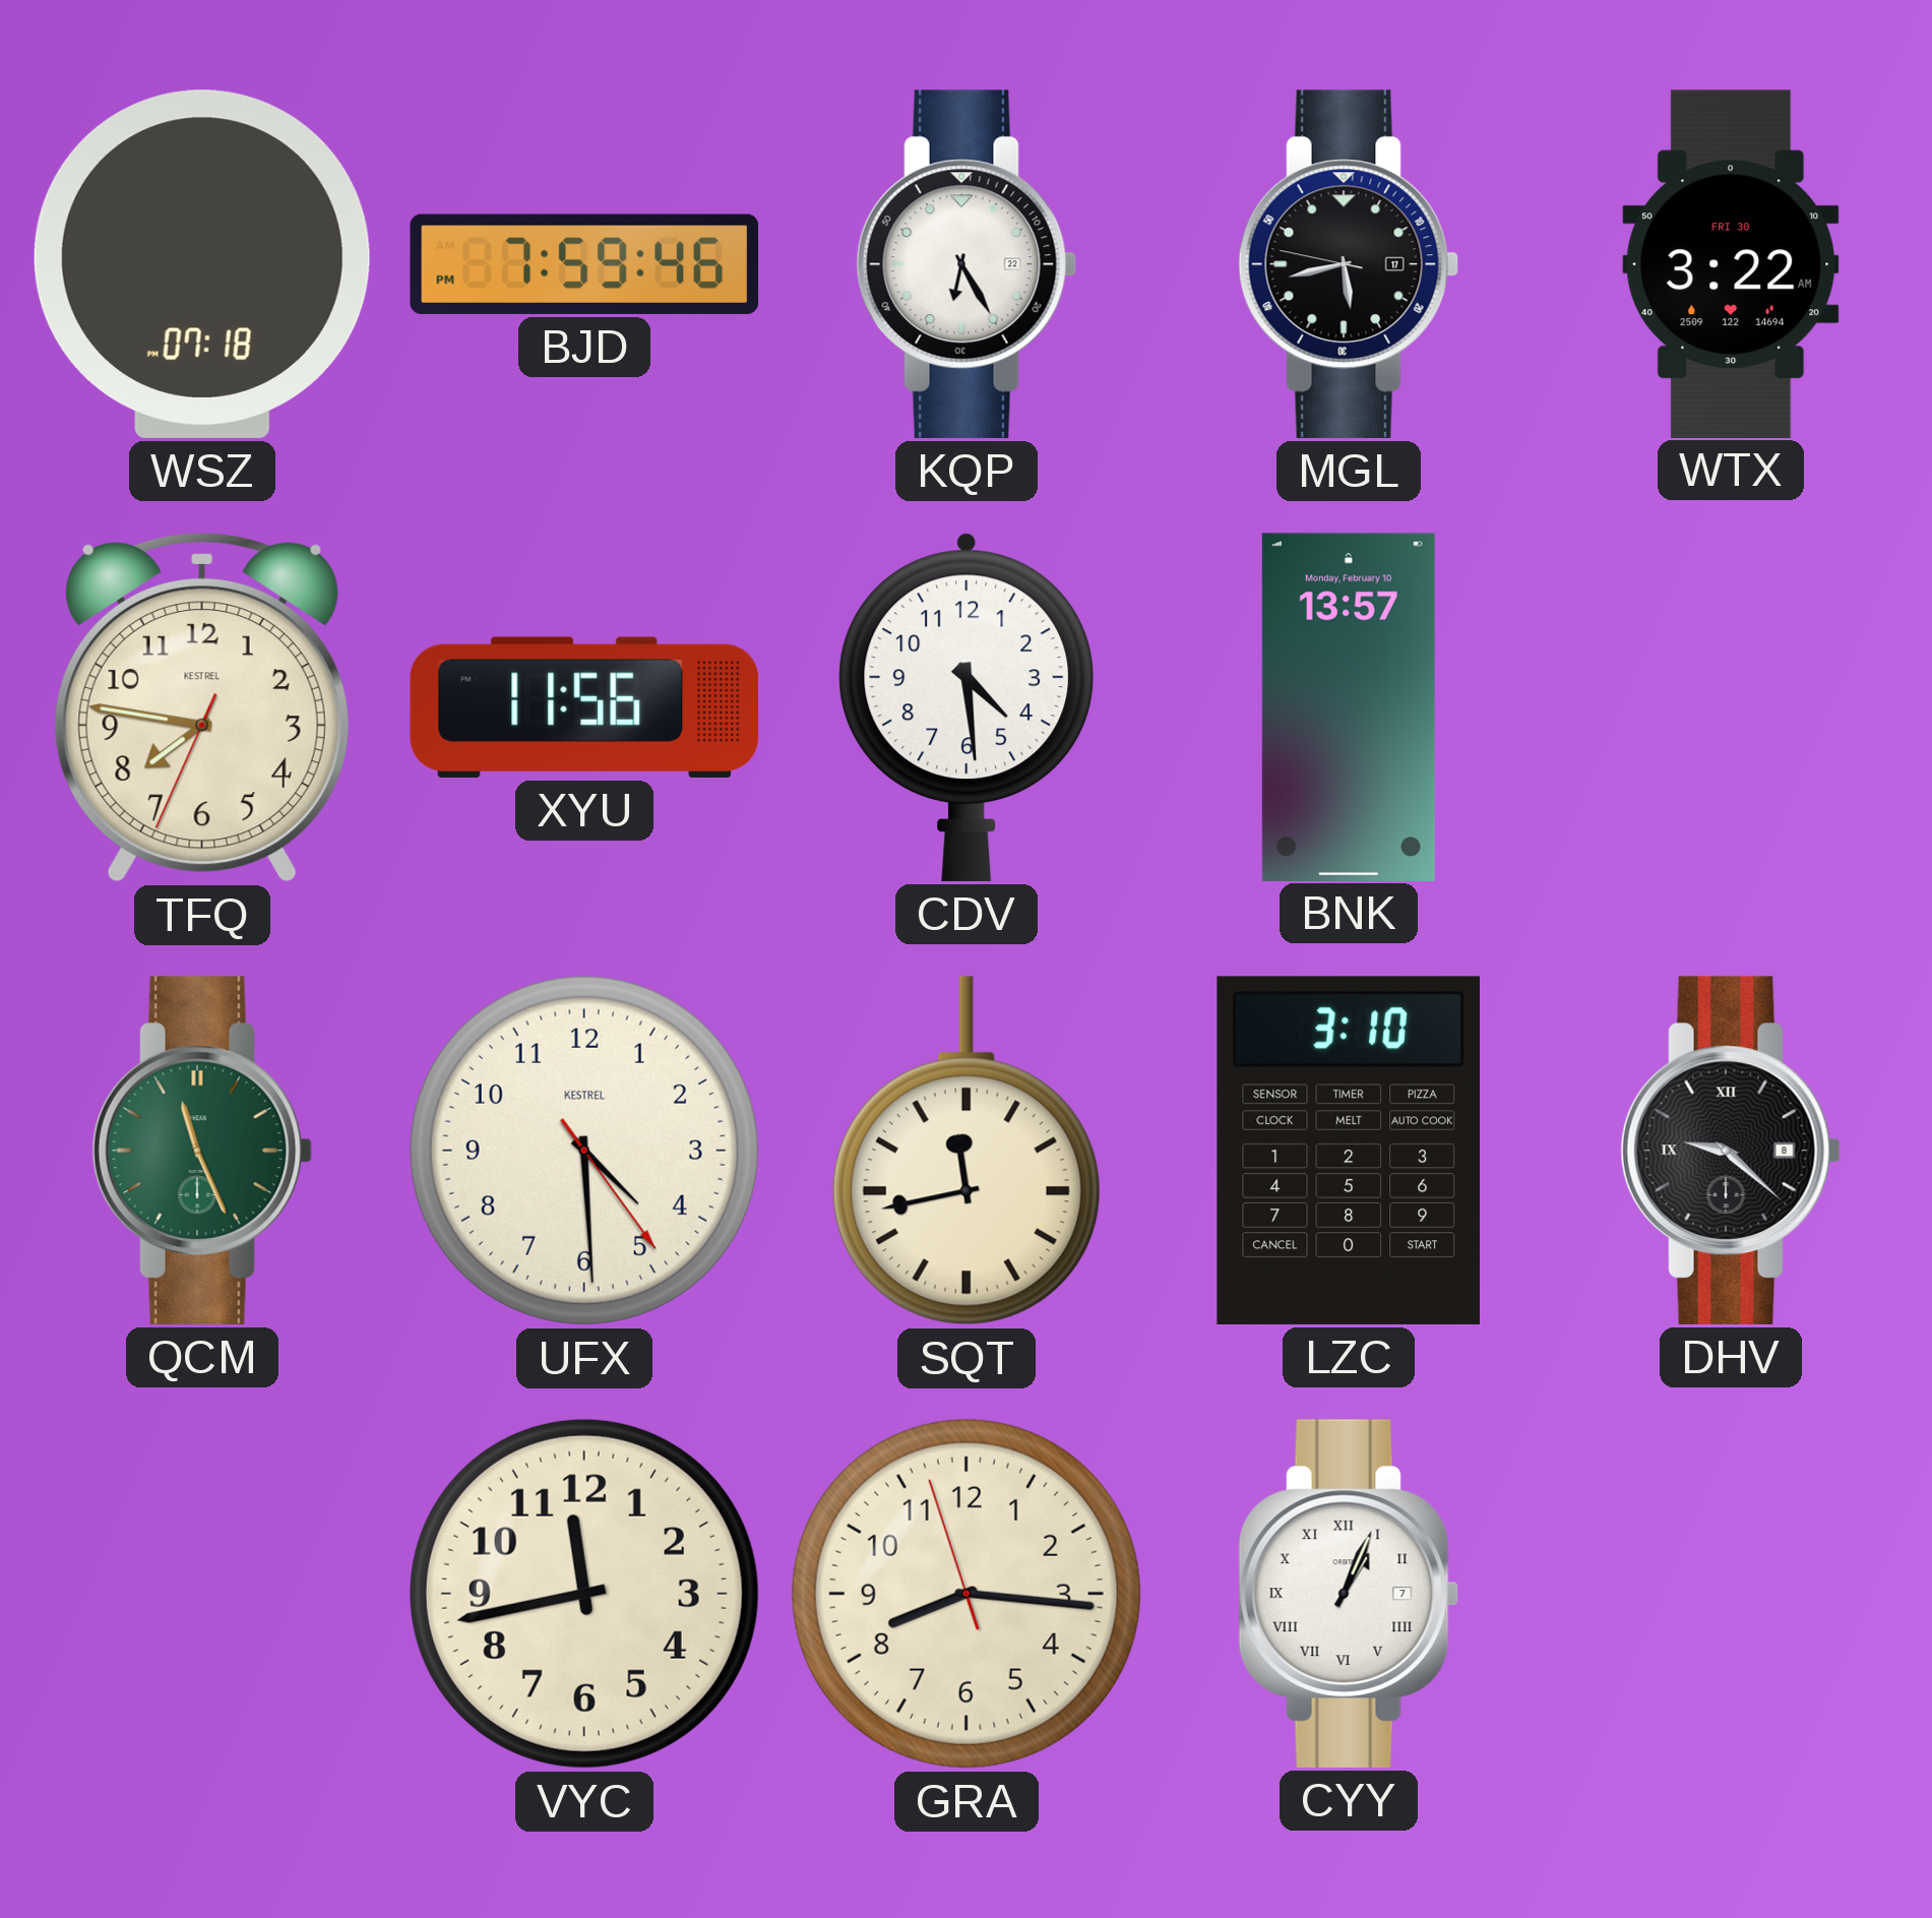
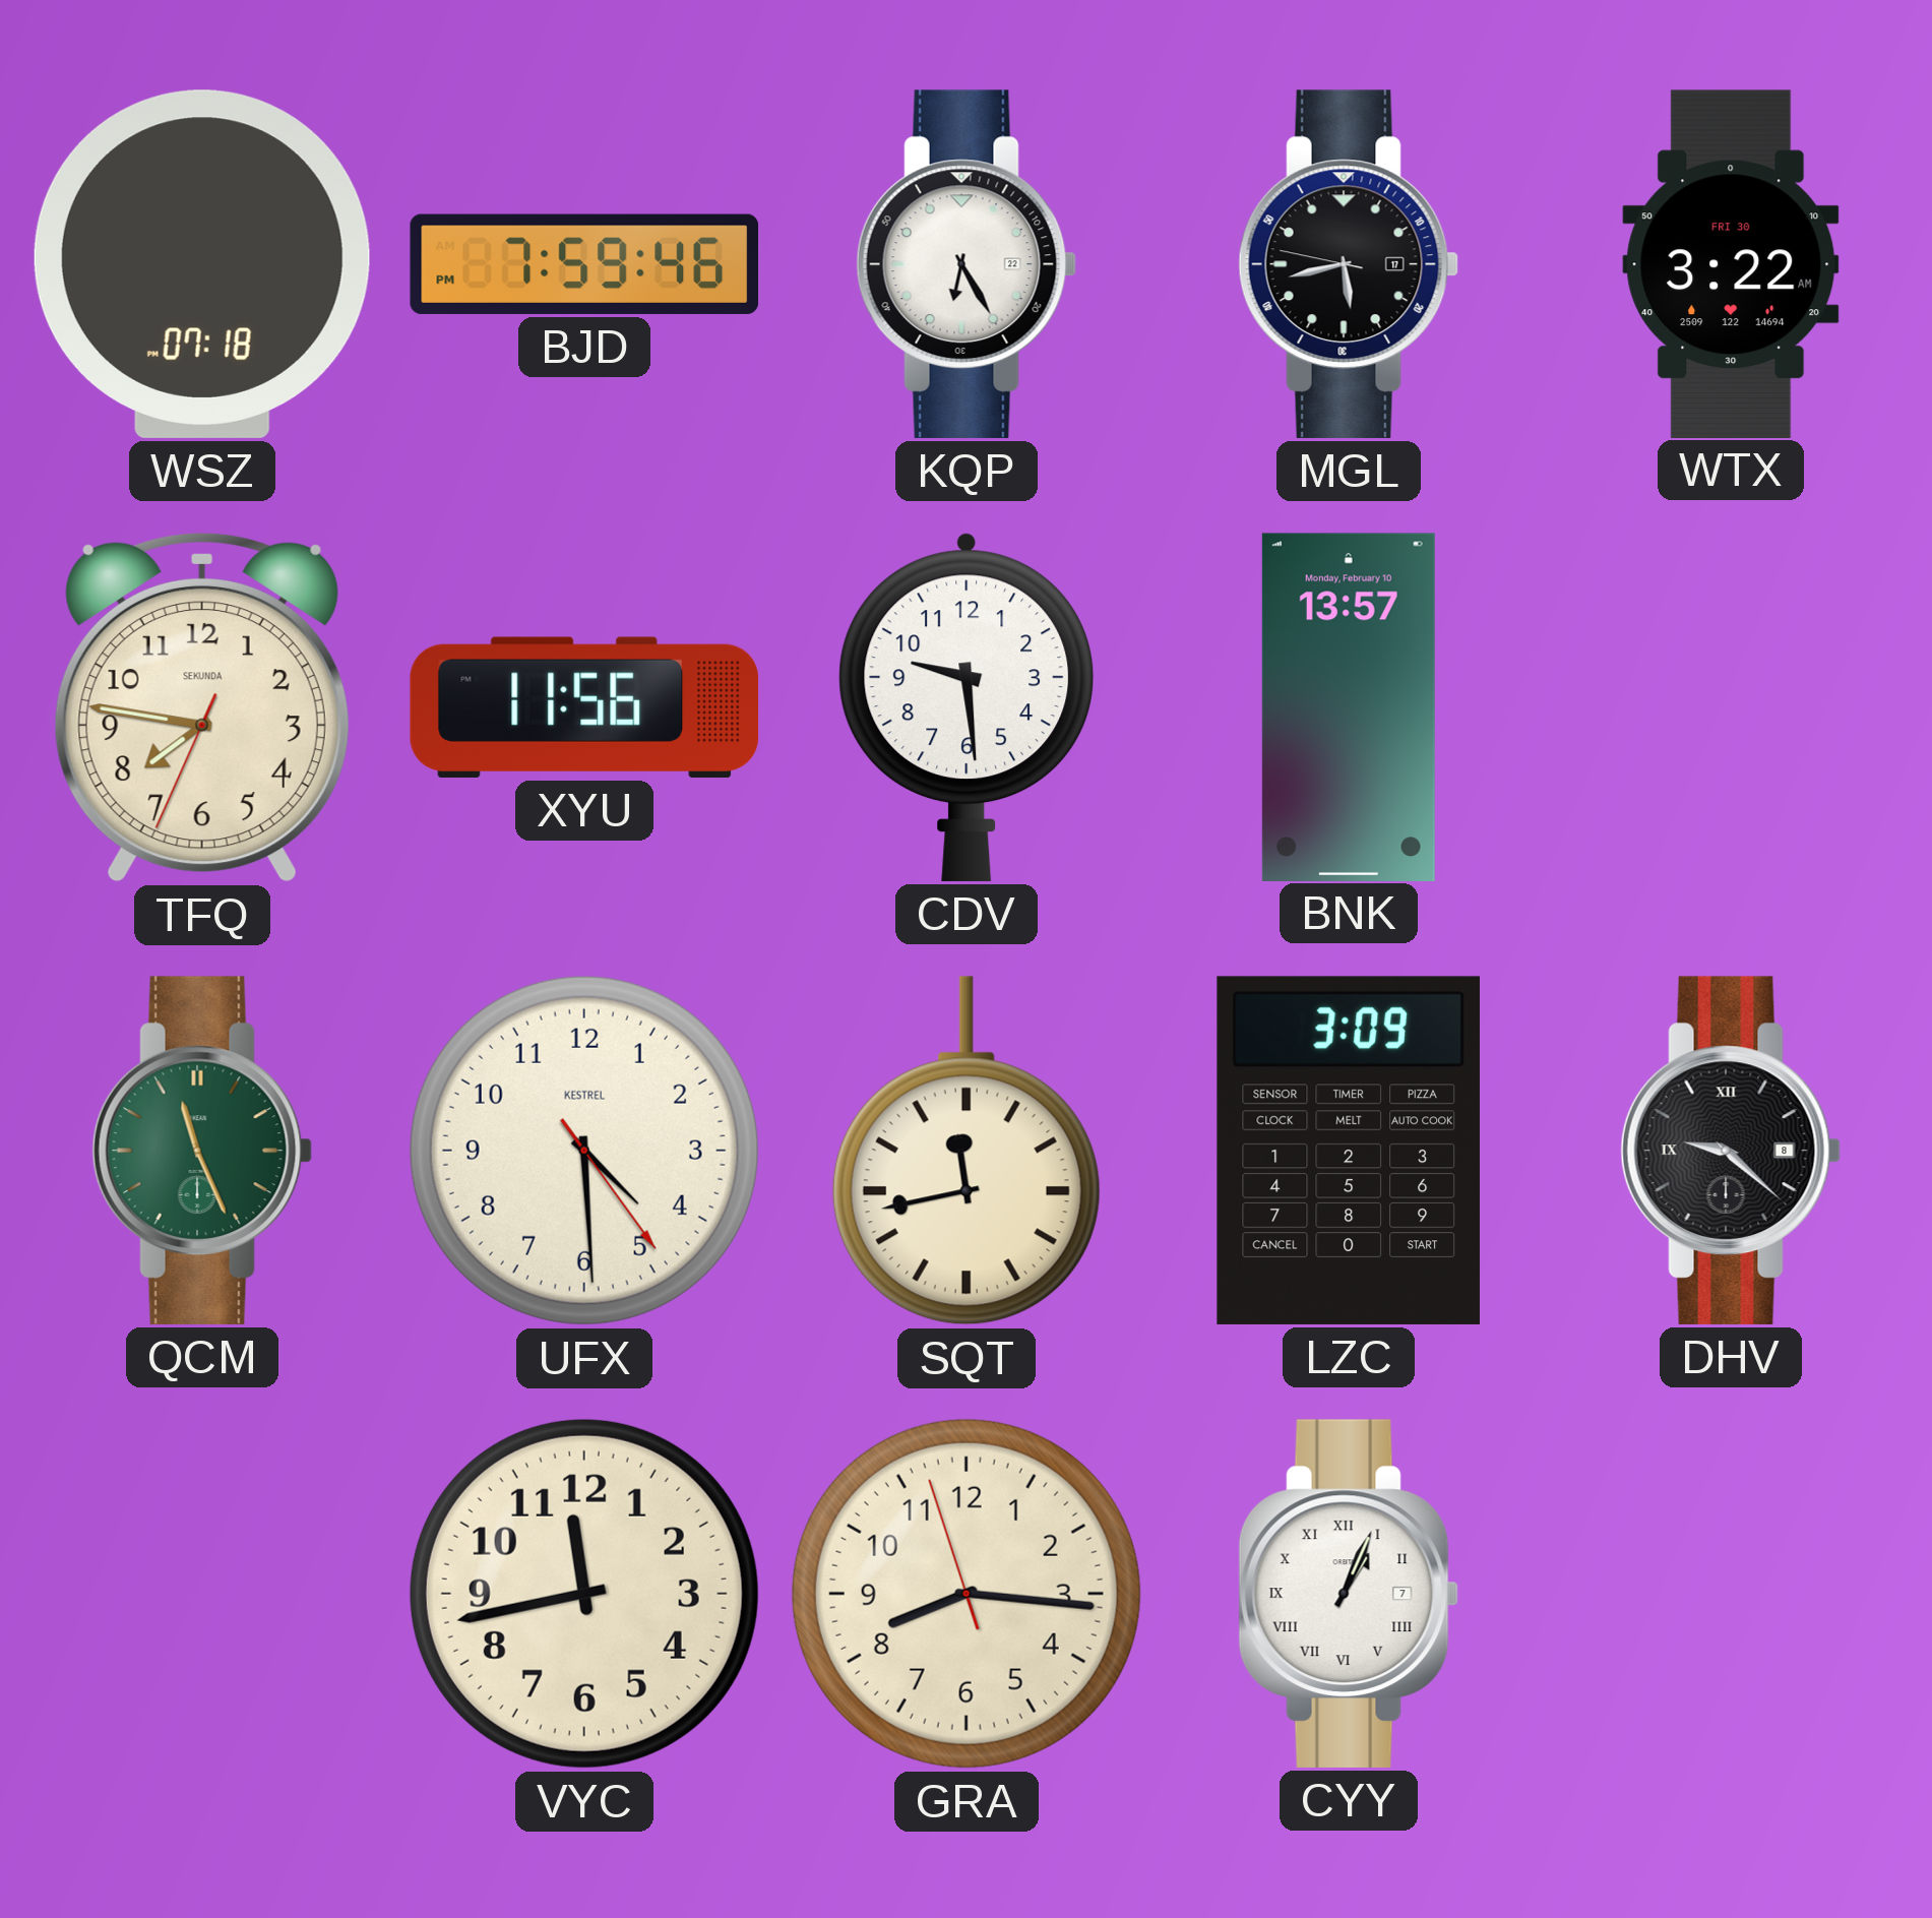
TFQ brand: KESTREL -> SEKUNDA (202, 707)
CDV: 4:29 -> 9:29 (967, 707)
LZC: 3:10 -> 3:09 (1349, 1151)
